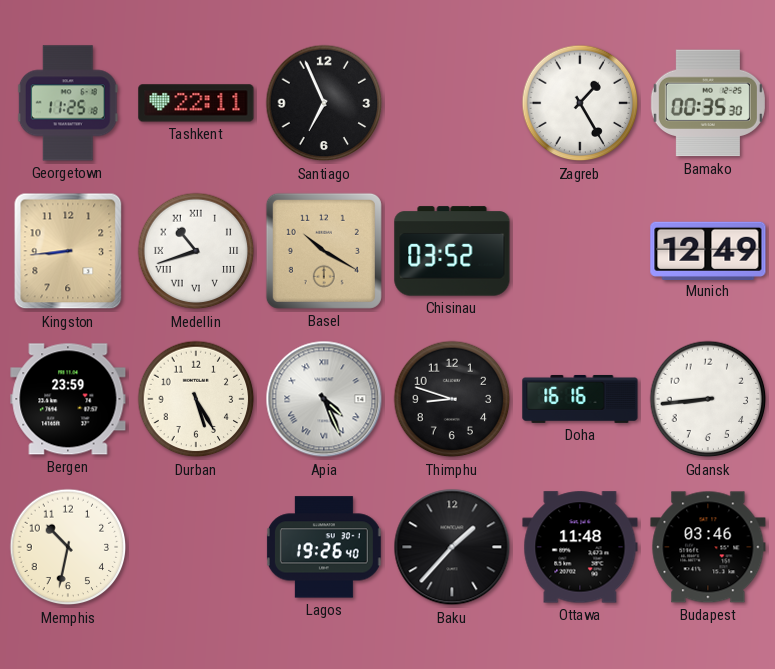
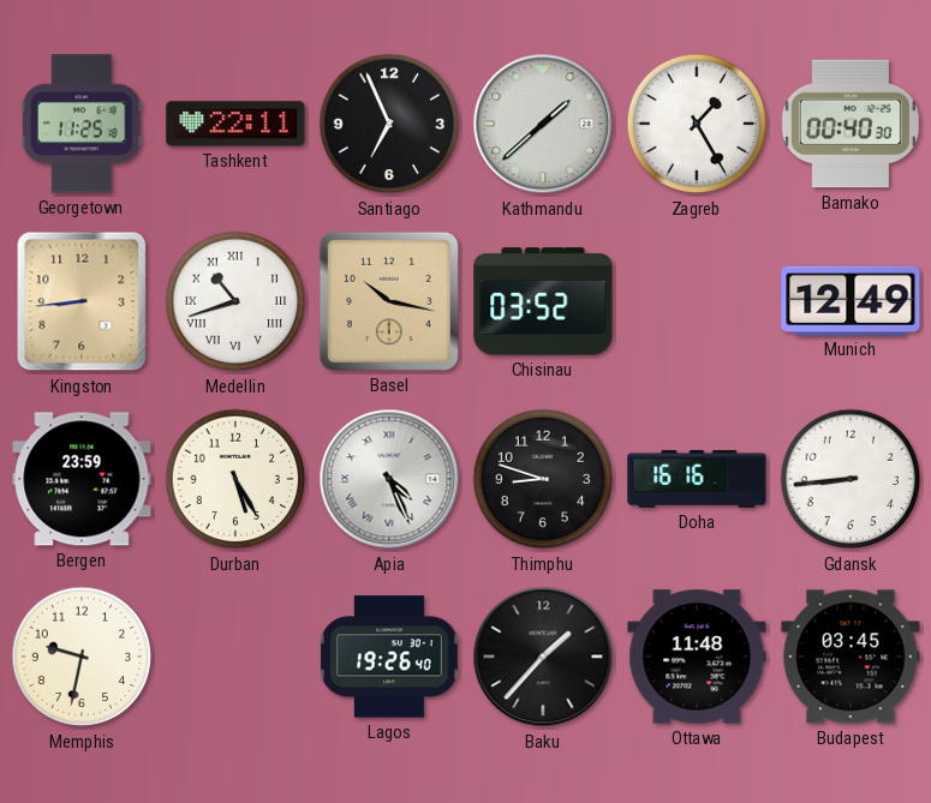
Kathmandu: none -> 1:38 (543, 124)
Bamako: 00:35 -> 00:40 (851, 124)
Basel: 10:20 -> 10:17 (389, 301)
Memphis: 10:32 -> 9:32 (82, 657)
Budapest: 03:46 -> 03:45 (851, 657)
